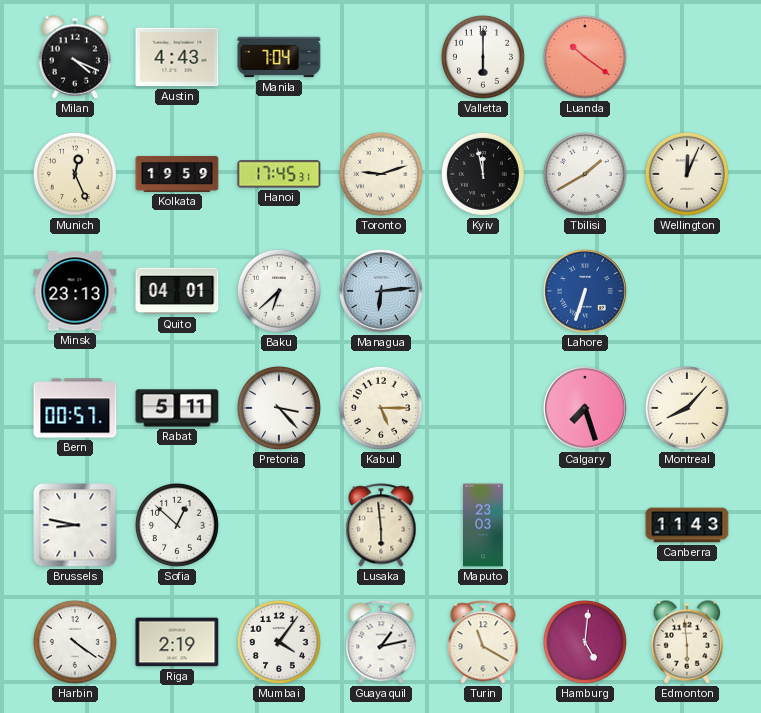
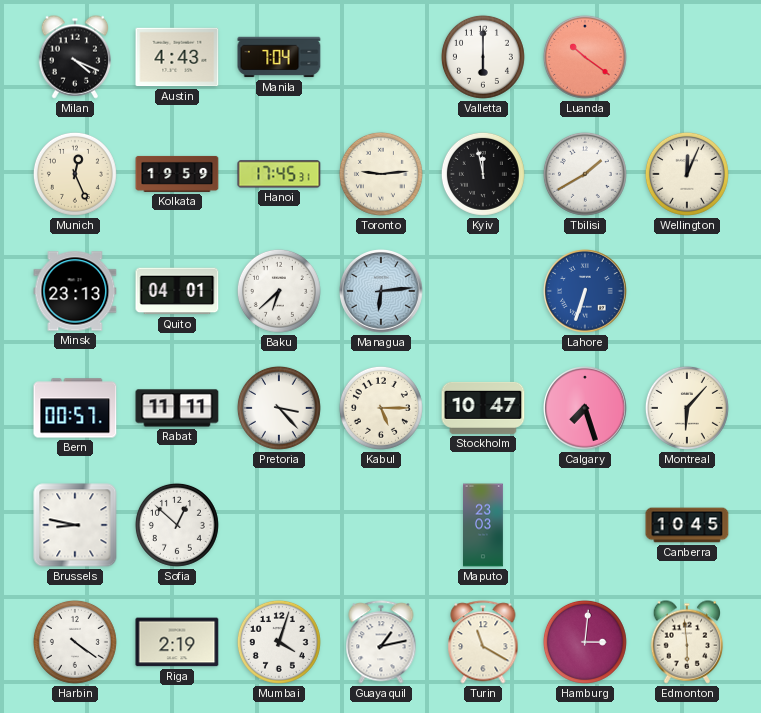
Toronto: 9:12 -> 9:14 (381, 174)
Rabat: 5:11 -> 11:11 (177, 408)
Stockholm: none -> 10:47 (483, 408)
Montreal: 8:07 -> 6:07 (687, 408)
Lusaka: 5:59 -> none (381, 525)
Canberra: 11:43 -> 10:45 (687, 525)
Mumbai: 4:06 -> 4:03 (279, 642)
Hamburg: 5:01 -> 3:01 (585, 642)
